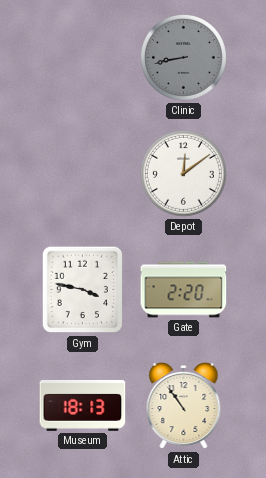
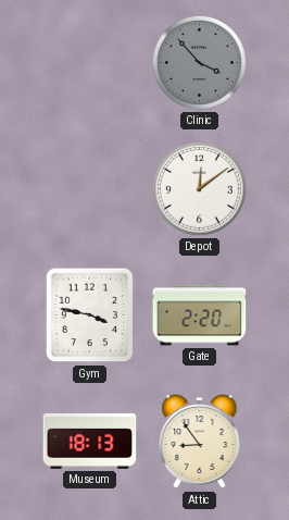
Clinic: 8:43 -> 3:53 (199, 62)
Attic: 10:54 -> 8:54 (200, 442)
